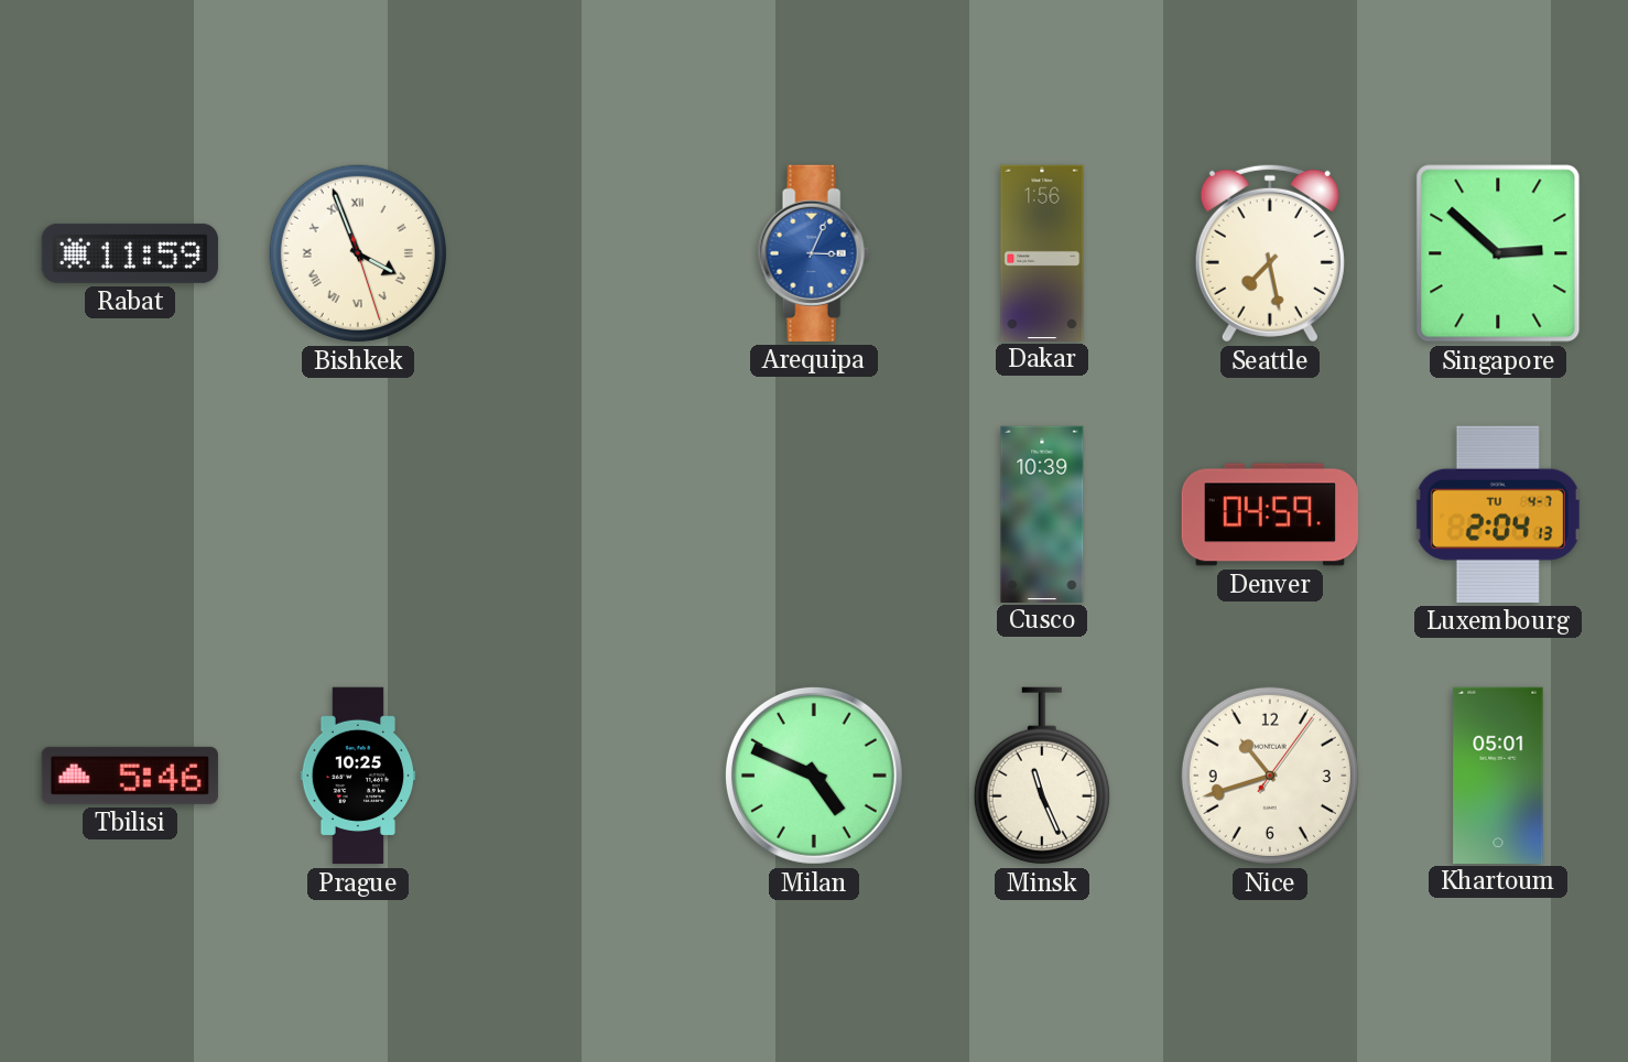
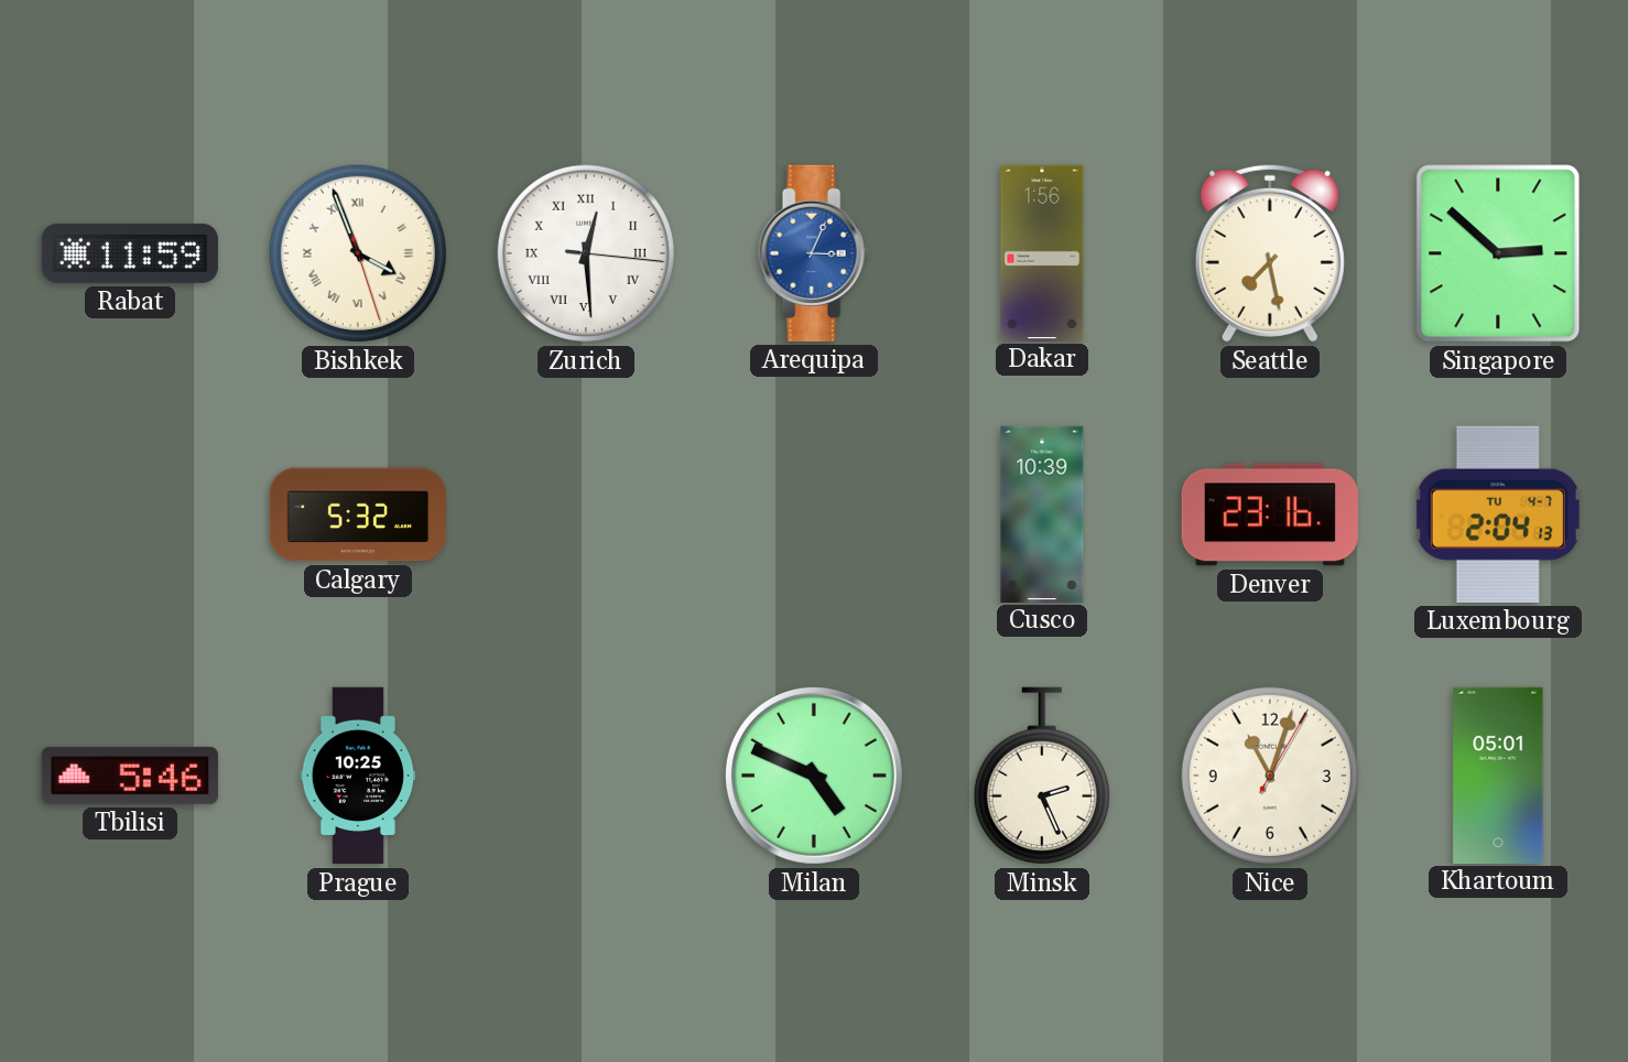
Zurich: none -> 12:29 (586, 253)
Calgary: none -> 5:32 (358, 514)
Denver: 04:59 -> 23:16 (1270, 514)
Minsk: 11:26 -> 2:26 (1042, 776)
Nice: 10:42 -> 11:03 (1270, 776)
